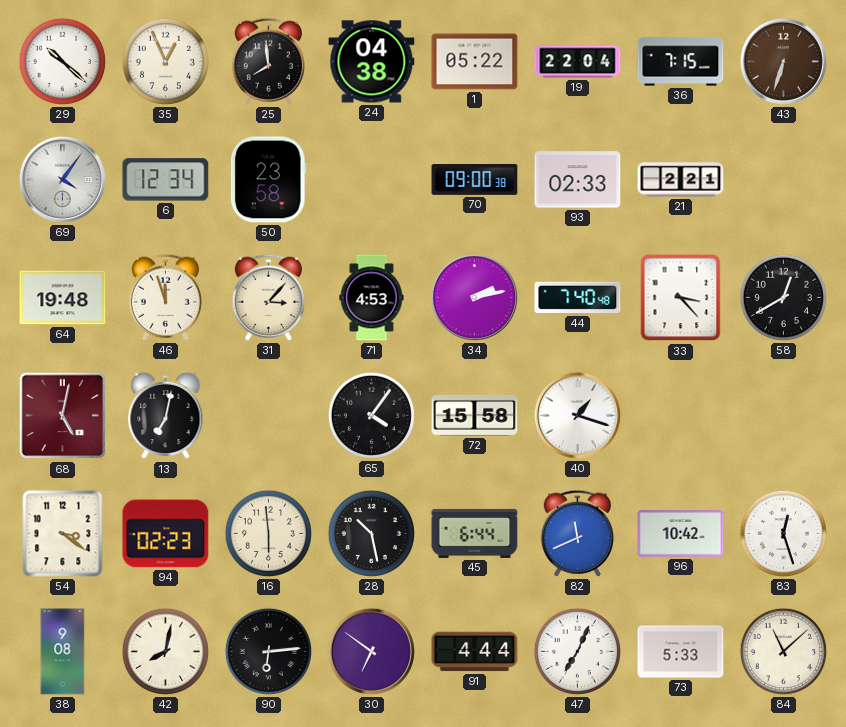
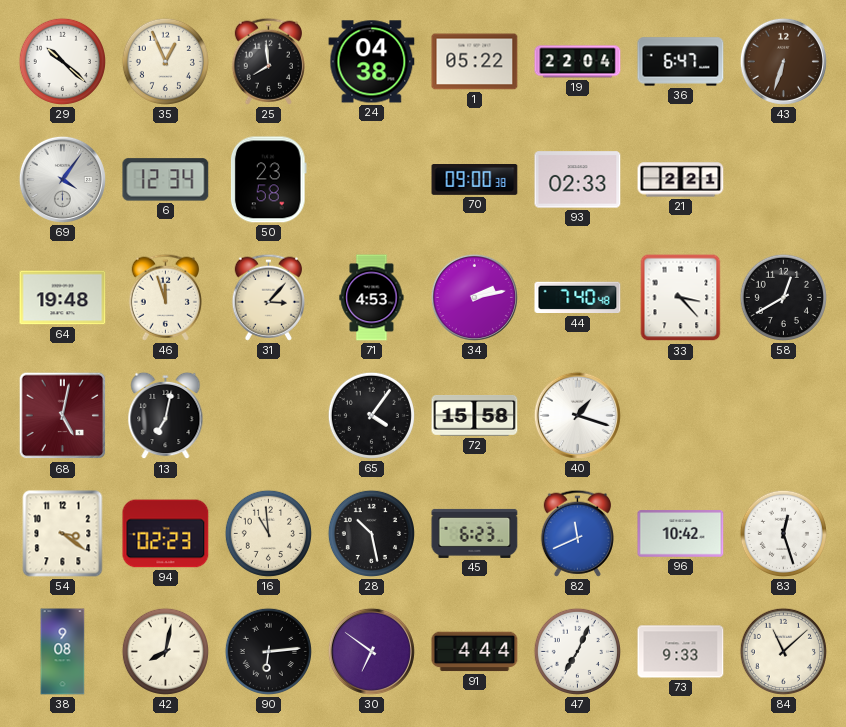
36: 7:15 -> 6:47 (681, 62)
16: 5:59 -> 10:59 (268, 533)
45: 6:44 -> 6:23 (475, 533)
73: 5:33 -> 9:33 (681, 652)
